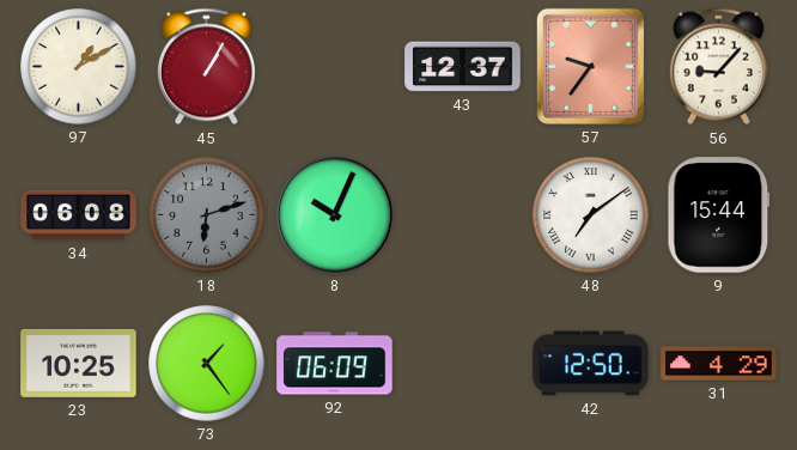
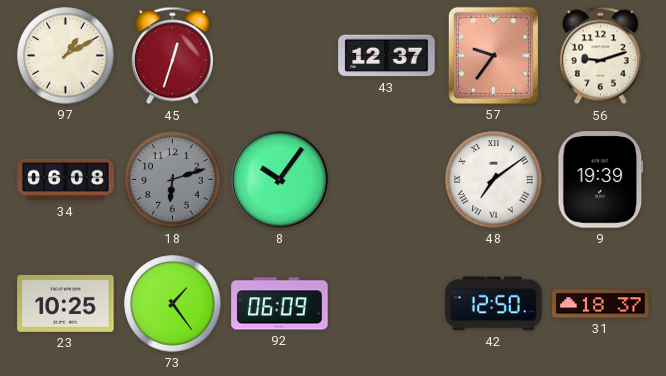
45: 1:05 -> 12:33 (172, 56)
56: 9:07 -> 9:12 (600, 56)
8: 10:04 -> 10:06 (280, 180)
9: 15:44 -> 19:39 (601, 180)
31: 4:29 -> 18:37 (601, 304)
